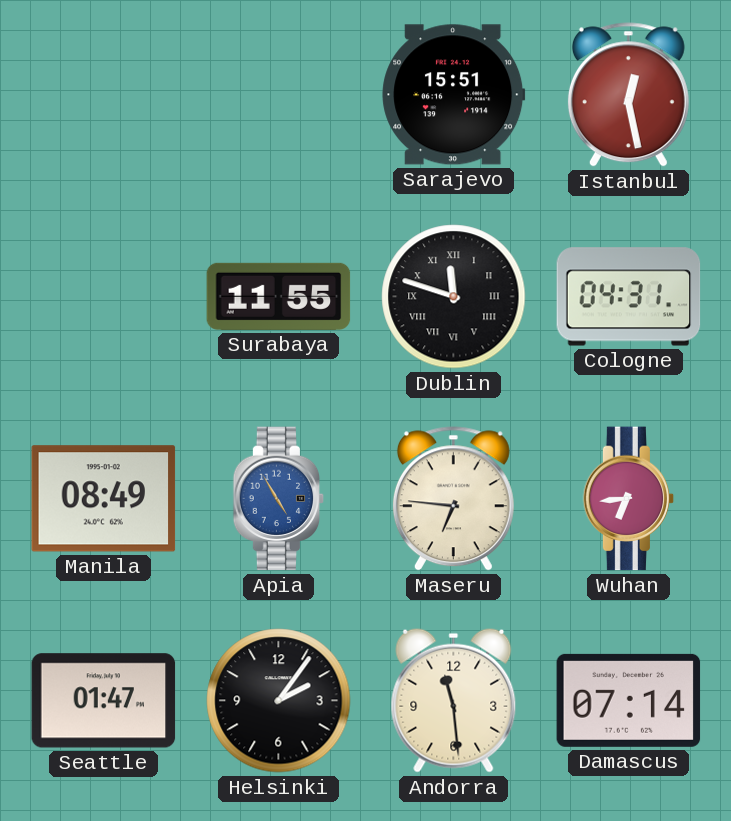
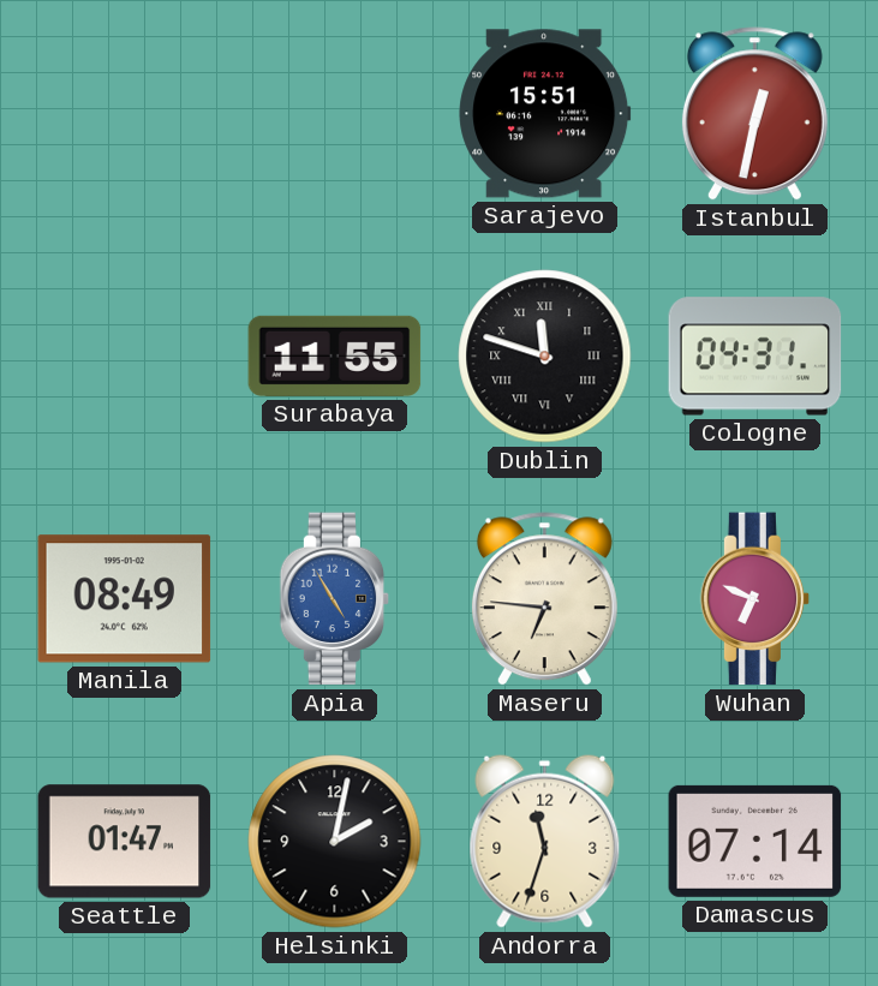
Istanbul: 12:28 -> 12:32 (754, 114)
Wuhan: 6:44 -> 6:49 (755, 599)
Helsinki: 2:06 -> 2:02 (335, 842)
Andorra: 11:29 -> 11:33 (545, 841)
